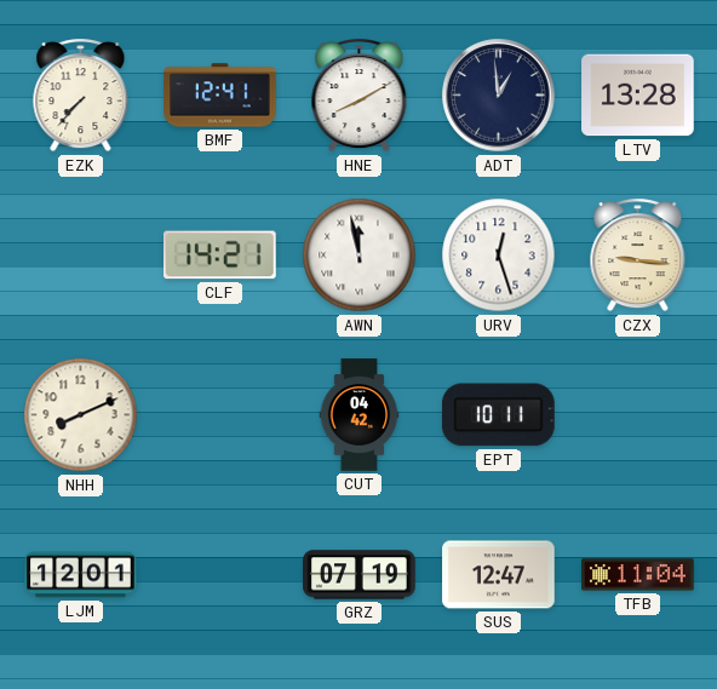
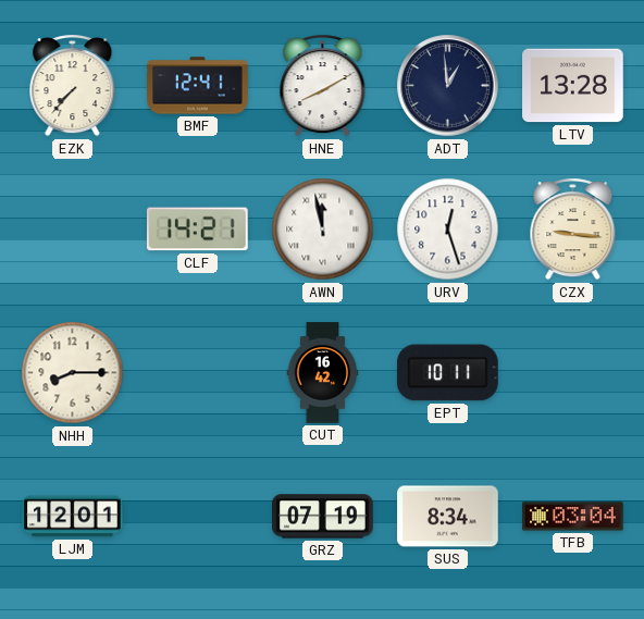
NHH: 8:11 -> 8:15 (73, 373)
CUT: 04:42 -> 16:42 (323, 373)
SUS: 12:47 -> 8:34 (448, 517)
TFB: 11:04 -> 03:04 (573, 517)
